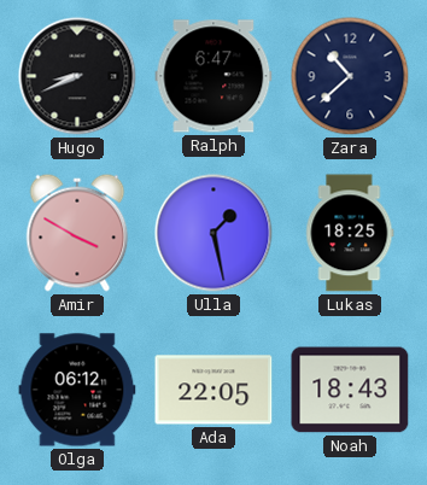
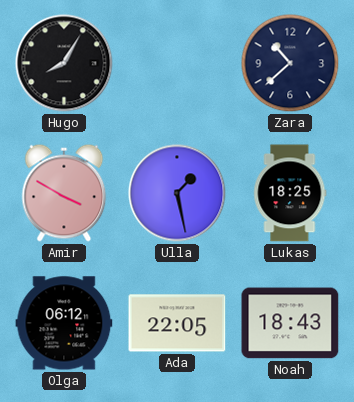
Hugo: 8:41 -> 8:05 (64, 63)
Ralph: 6:47 -> none (213, 76)
